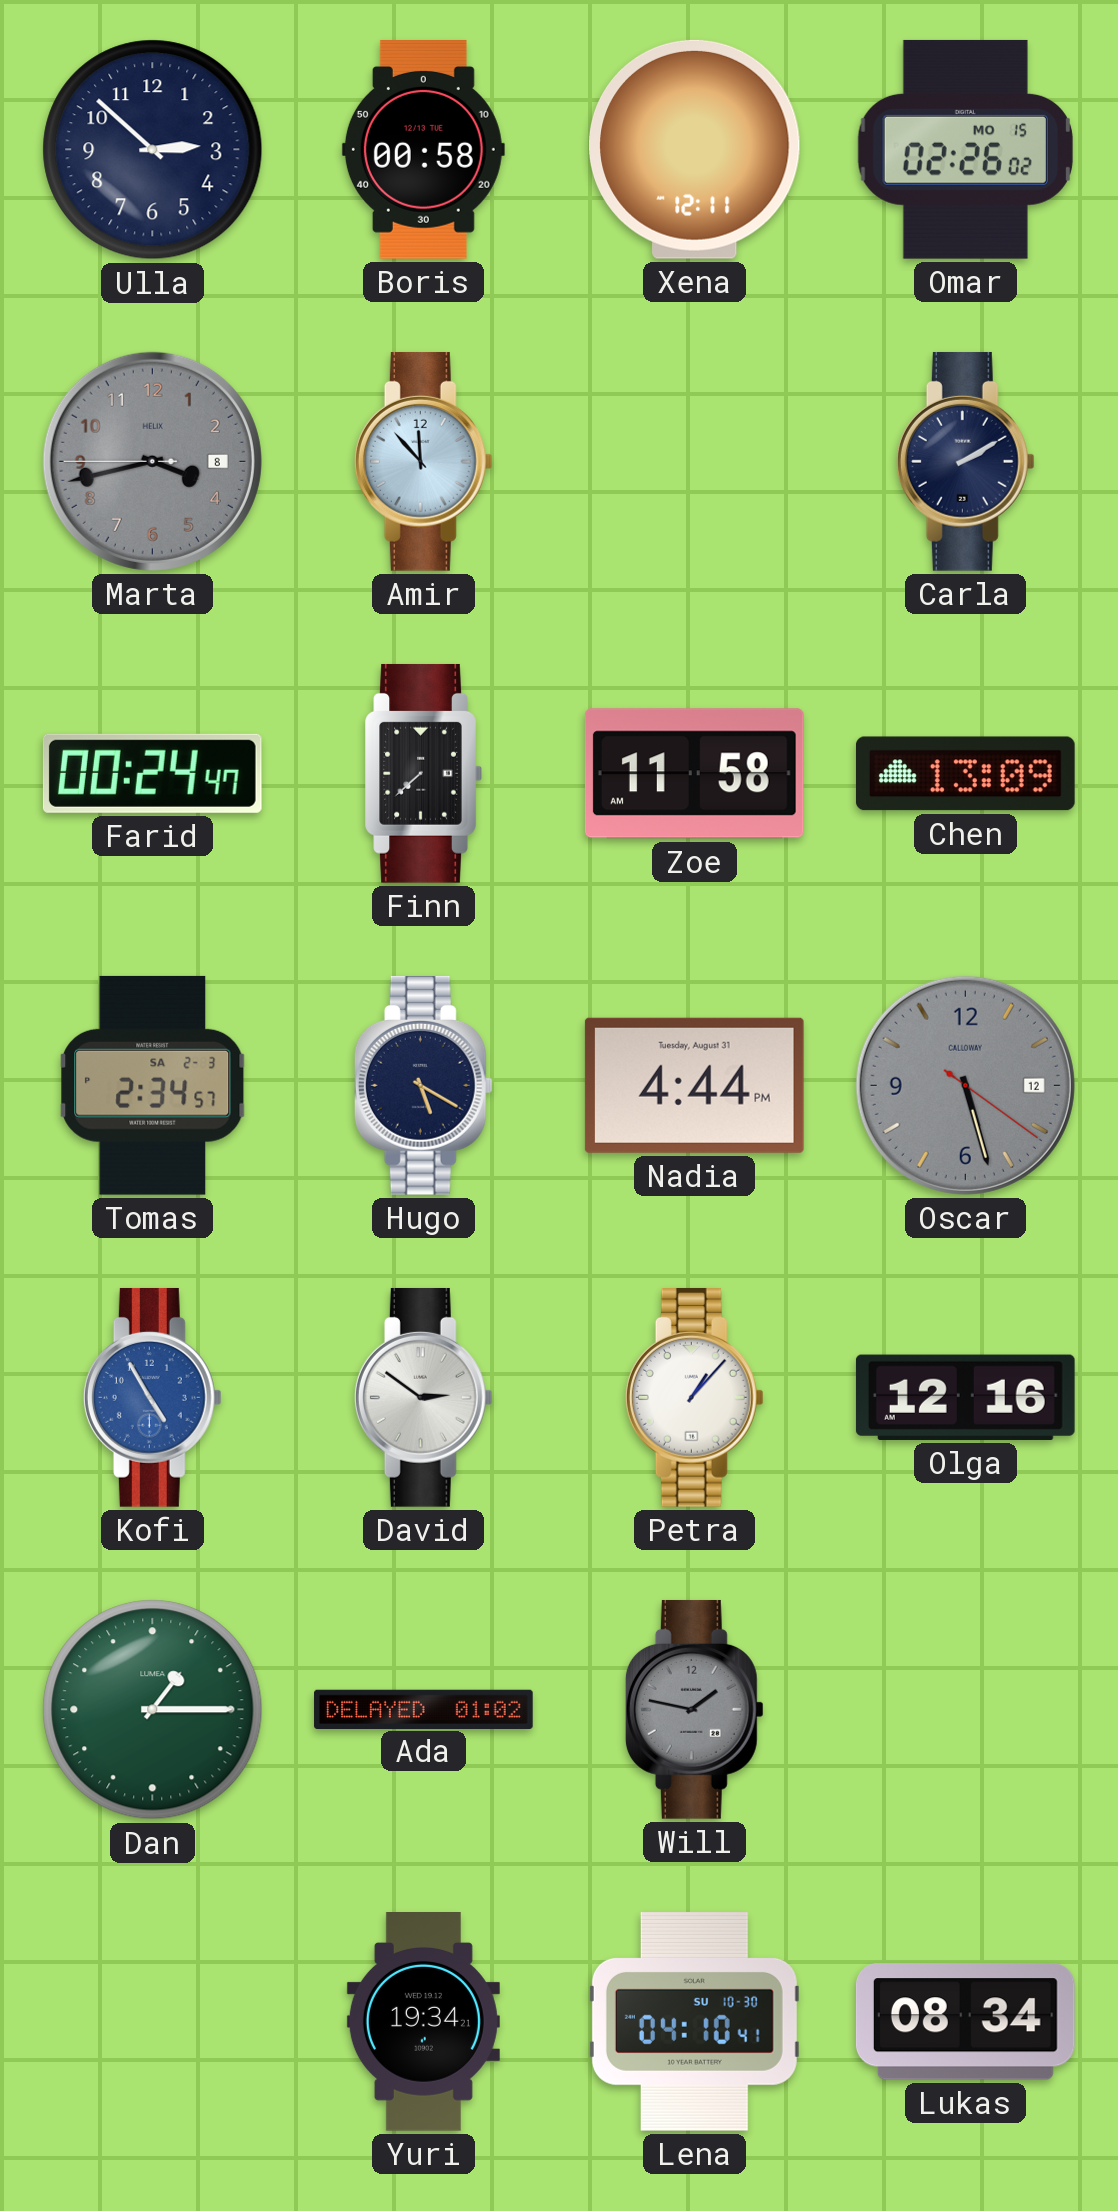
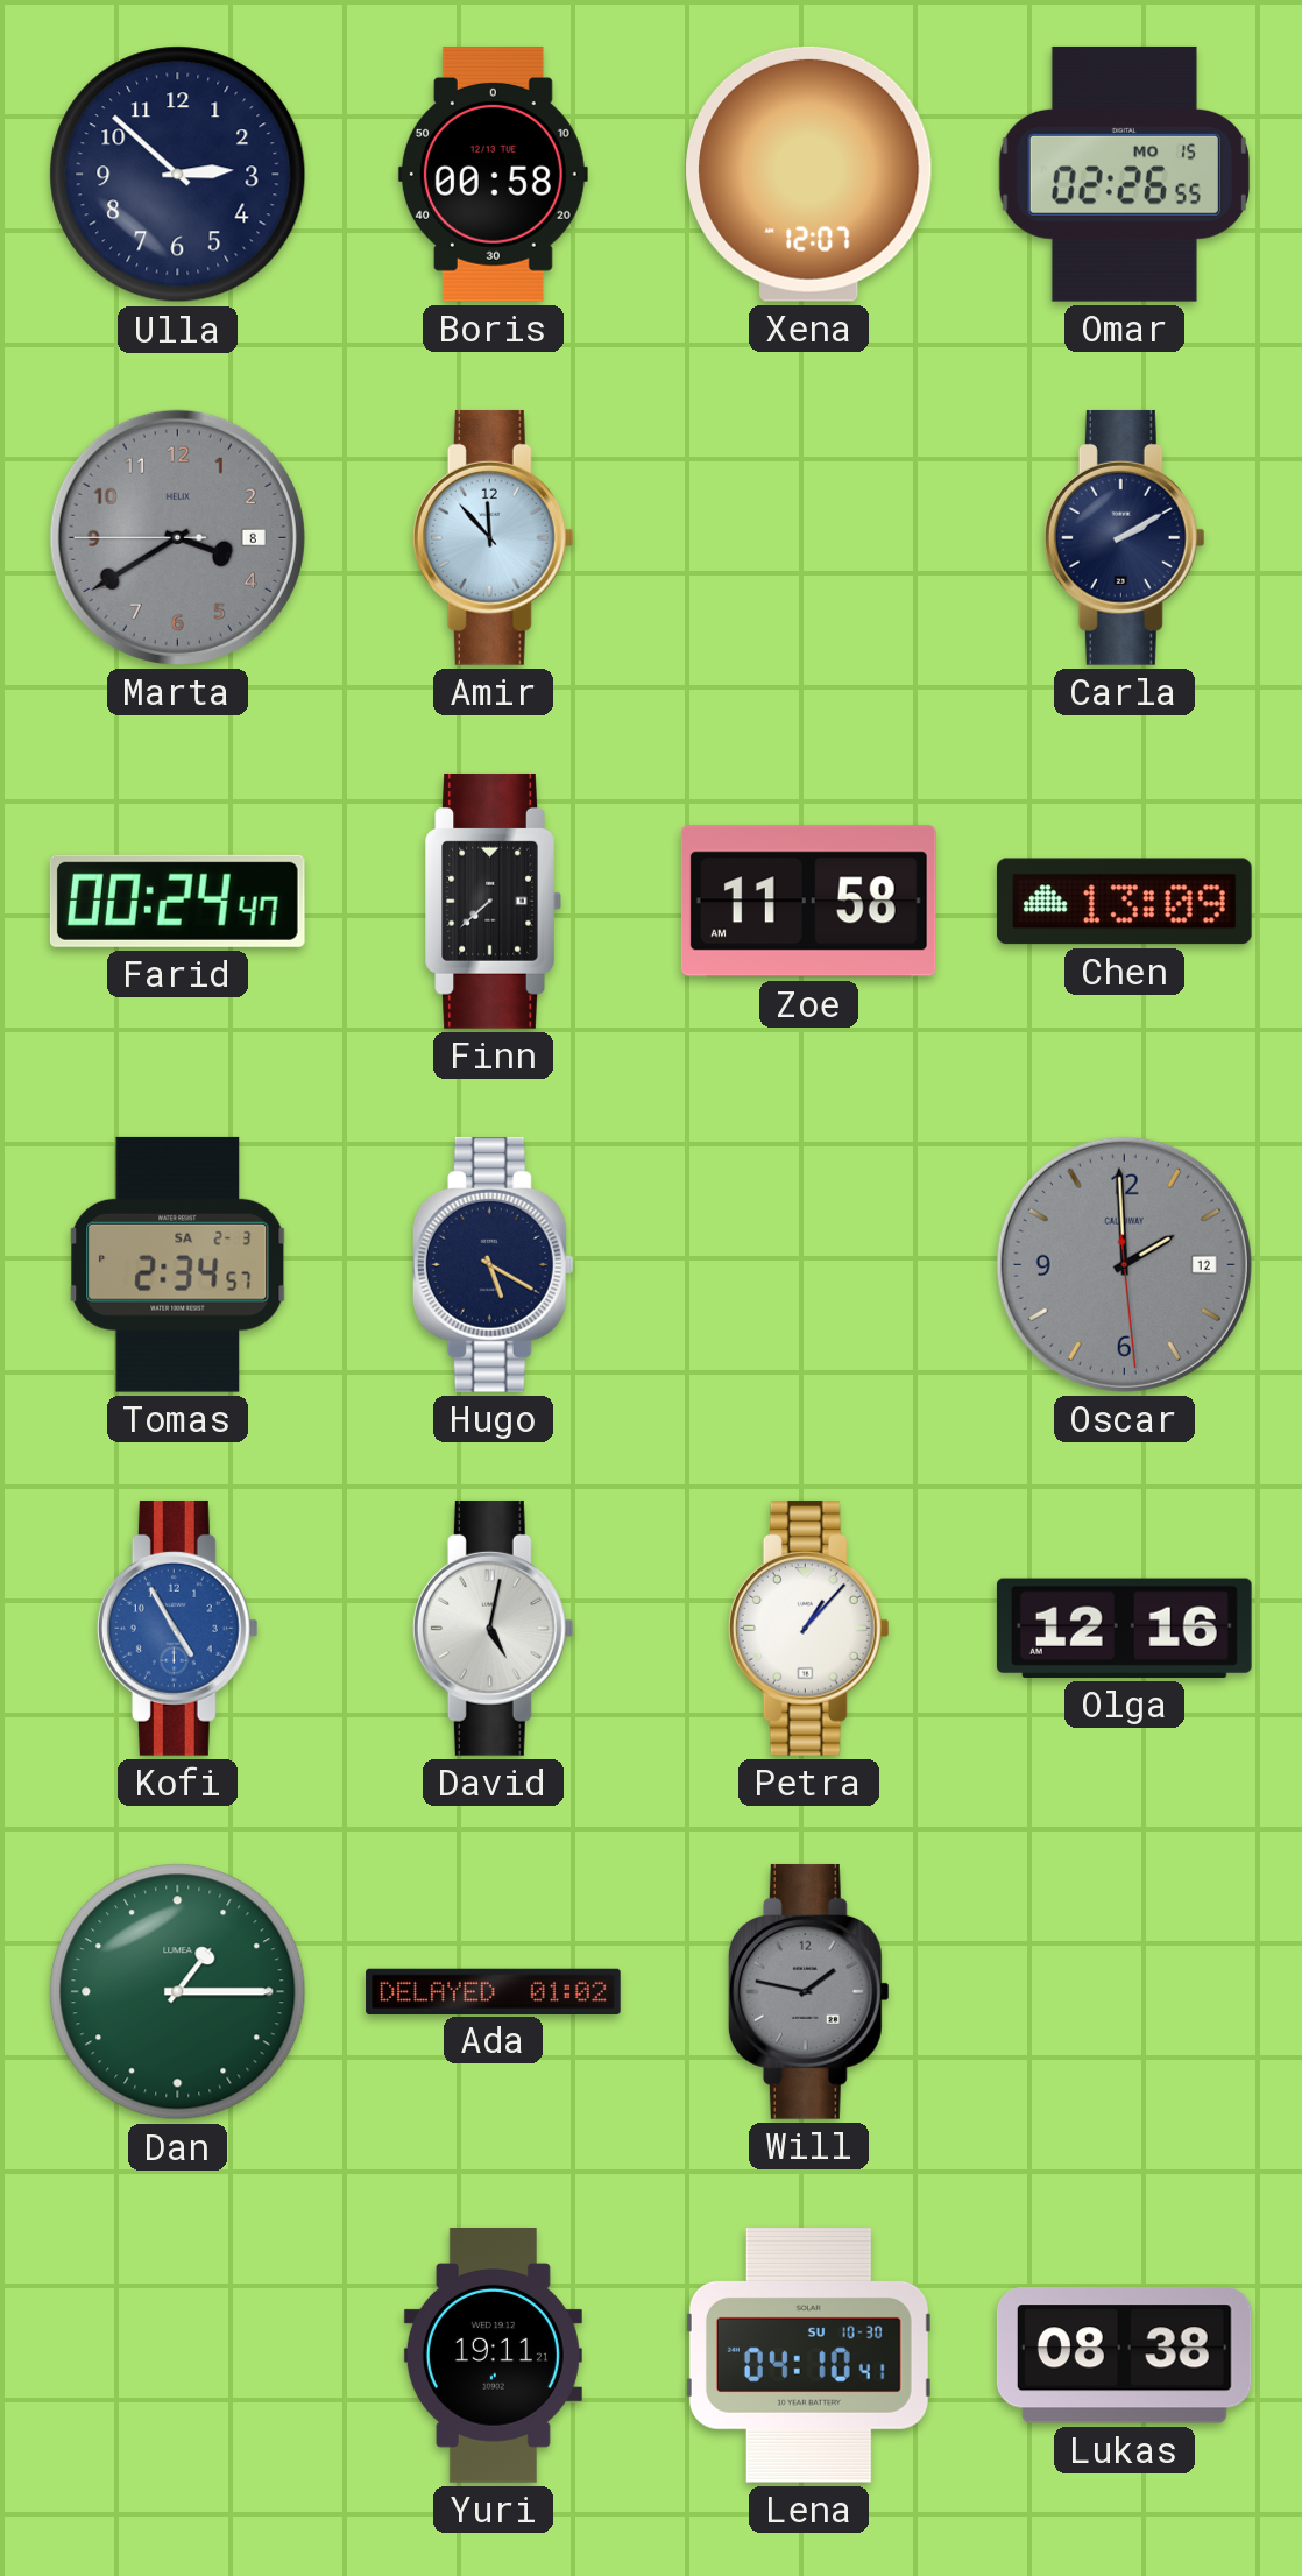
Xena: 12:11 -> 12:07 (809, 174)
Omar: 02:26:02 -> 02:26:55 (1124, 174)
Marta: 3:42 -> 3:39 (177, 537)
Nadia: 4:44 -> none (694, 1085)
Oscar: 5:27 -> 1:59 (1124, 1264)
David: 2:51 -> 5:02 (493, 1628)
Yuri: 19:34 -> 19:11 (493, 2356)
Lukas: 08:34 -> 08:38 (1124, 2356)
